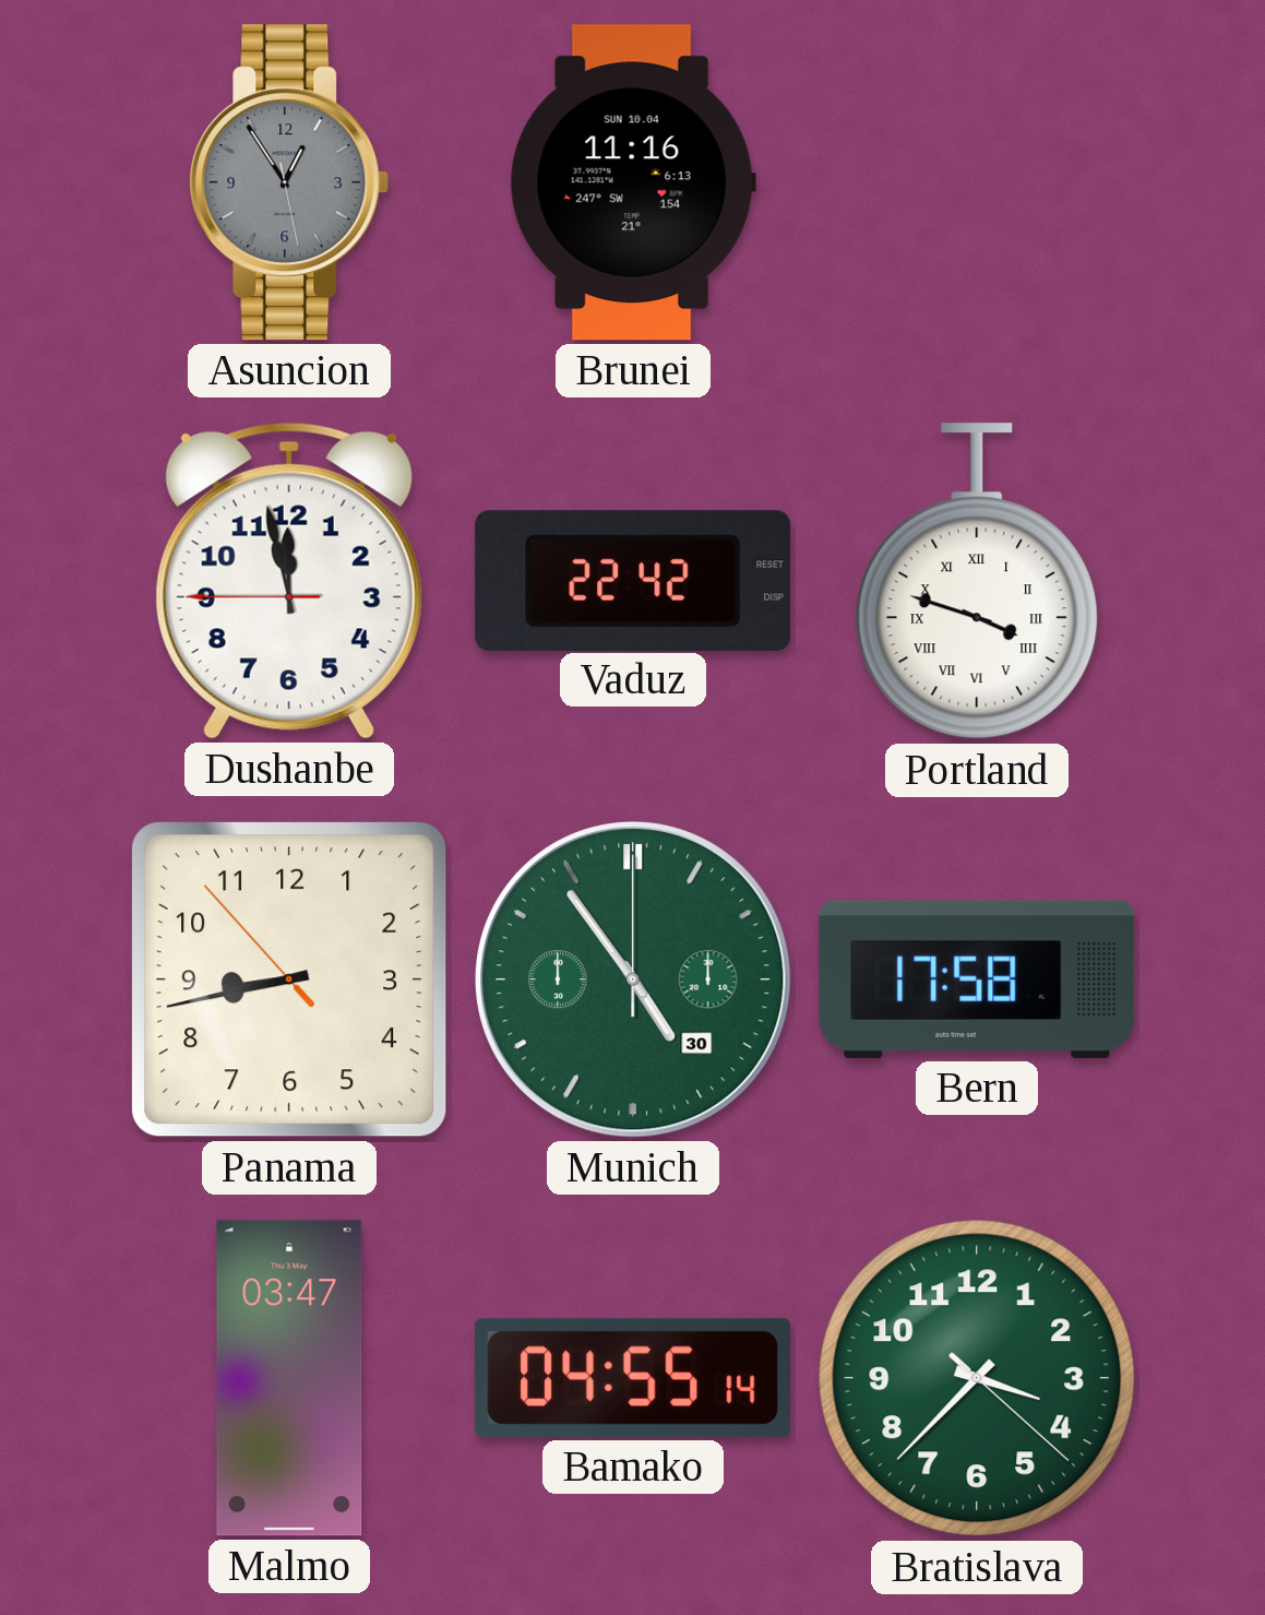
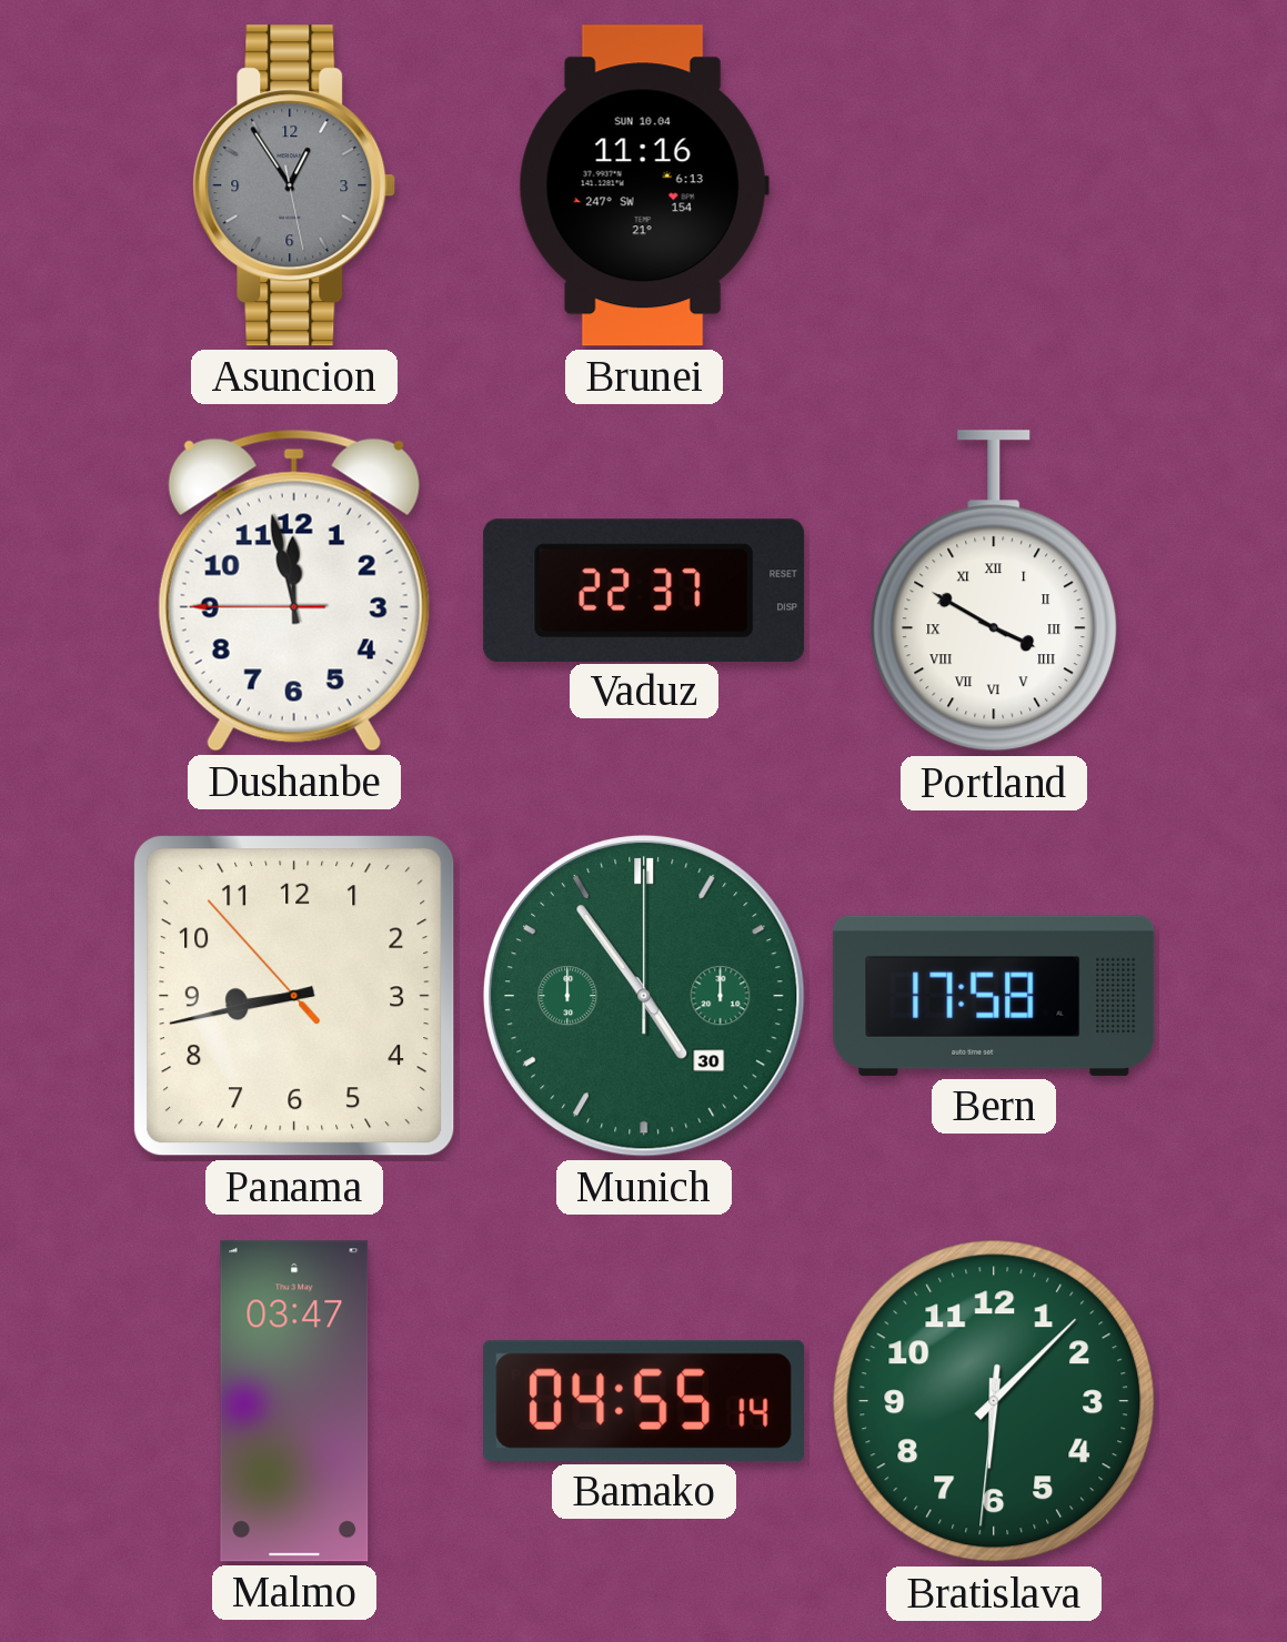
Vaduz: 22:42 -> 22:37 (644, 590)
Portland: 3:48 -> 3:50 (994, 592)
Bratislava: 3:37 -> 6:07 (994, 1401)
